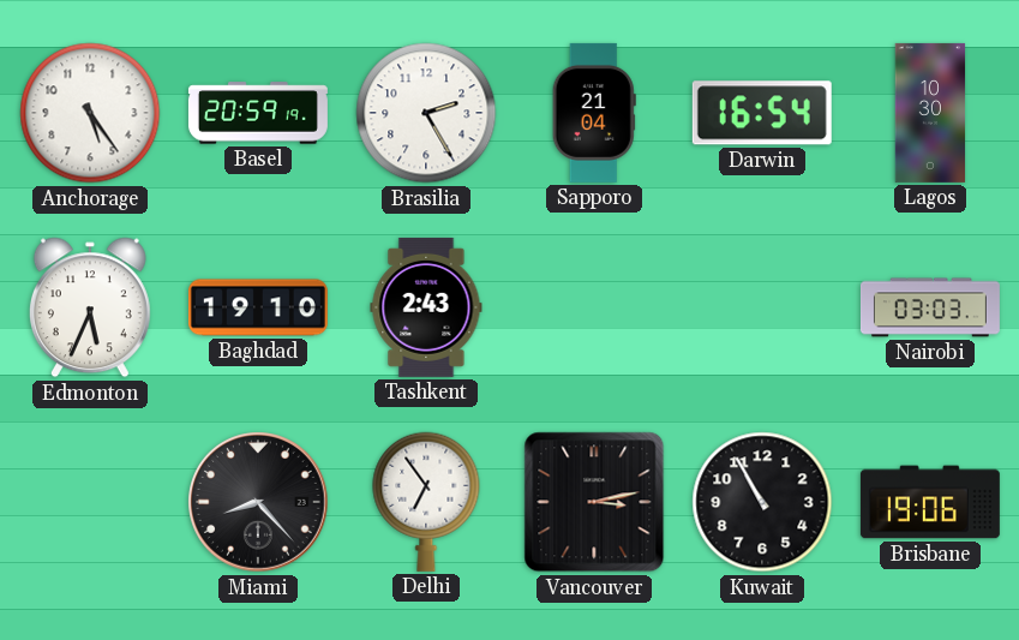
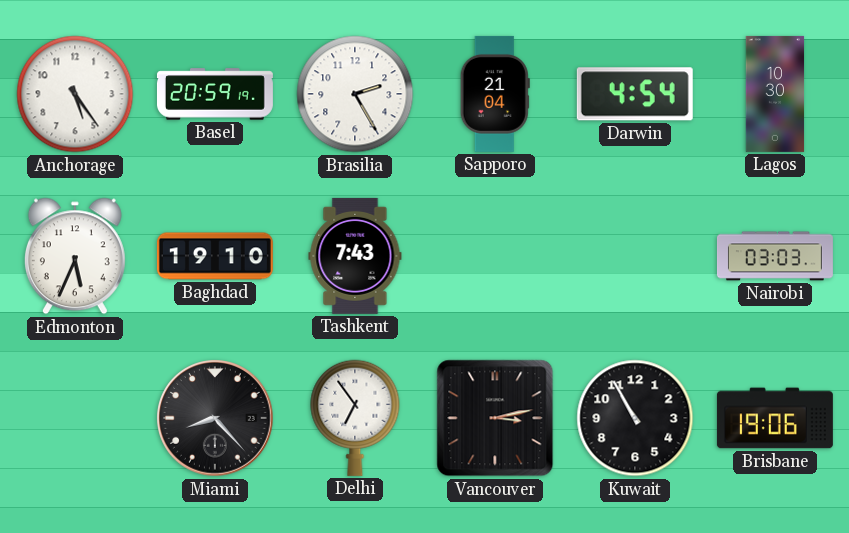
Darwin: 16:54 -> 4:54 (635, 94)
Tashkent: 2:43 -> 7:43 (355, 256)
